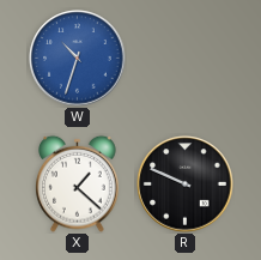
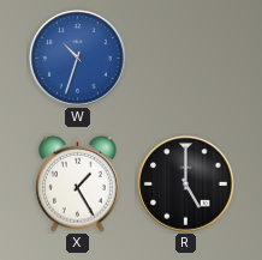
X: 1:22 -> 1:25 (78, 183)
R: 9:49 -> 5:00 (186, 185)
